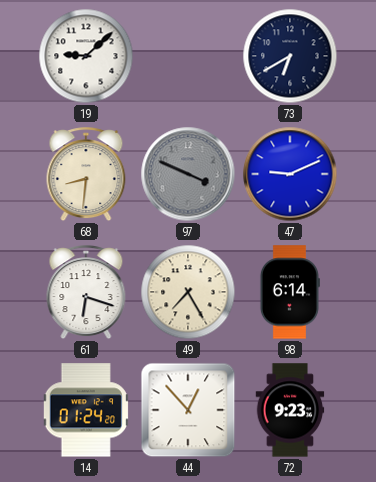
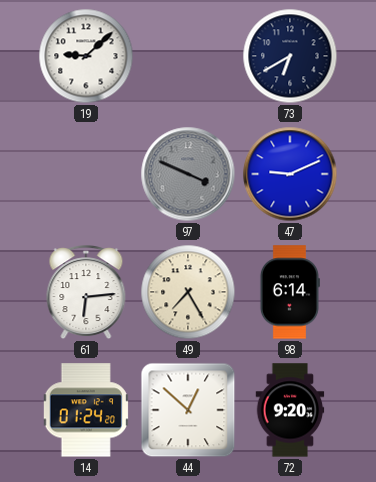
68: 8:31 -> none (86, 175)
61: 6:18 -> 6:14 (86, 293)
44: 12:53 -> 12:52 (188, 410)
72: 9:23 -> 9:20 (290, 410)
